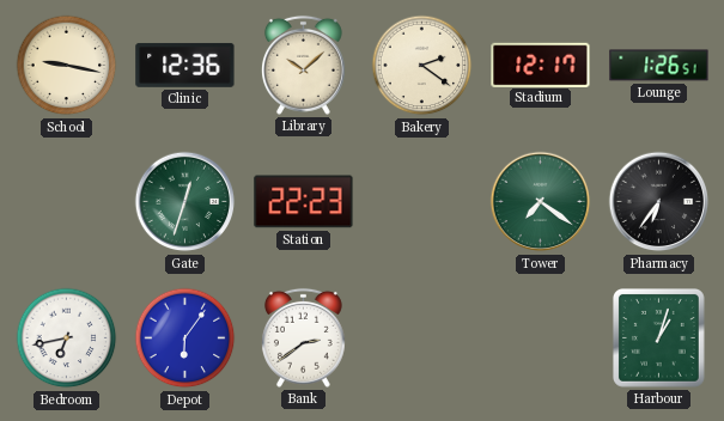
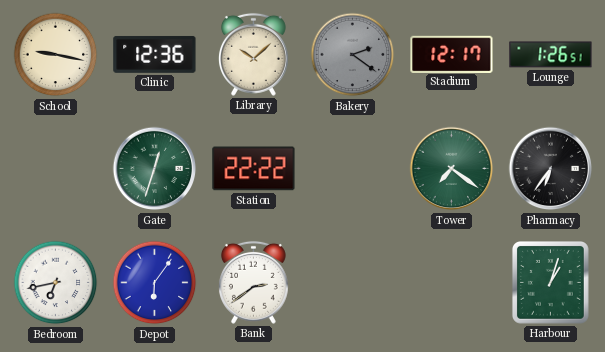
Bakery dial: cream -> grey (353, 55)
Station: 22:23 -> 22:22 (254, 169)
